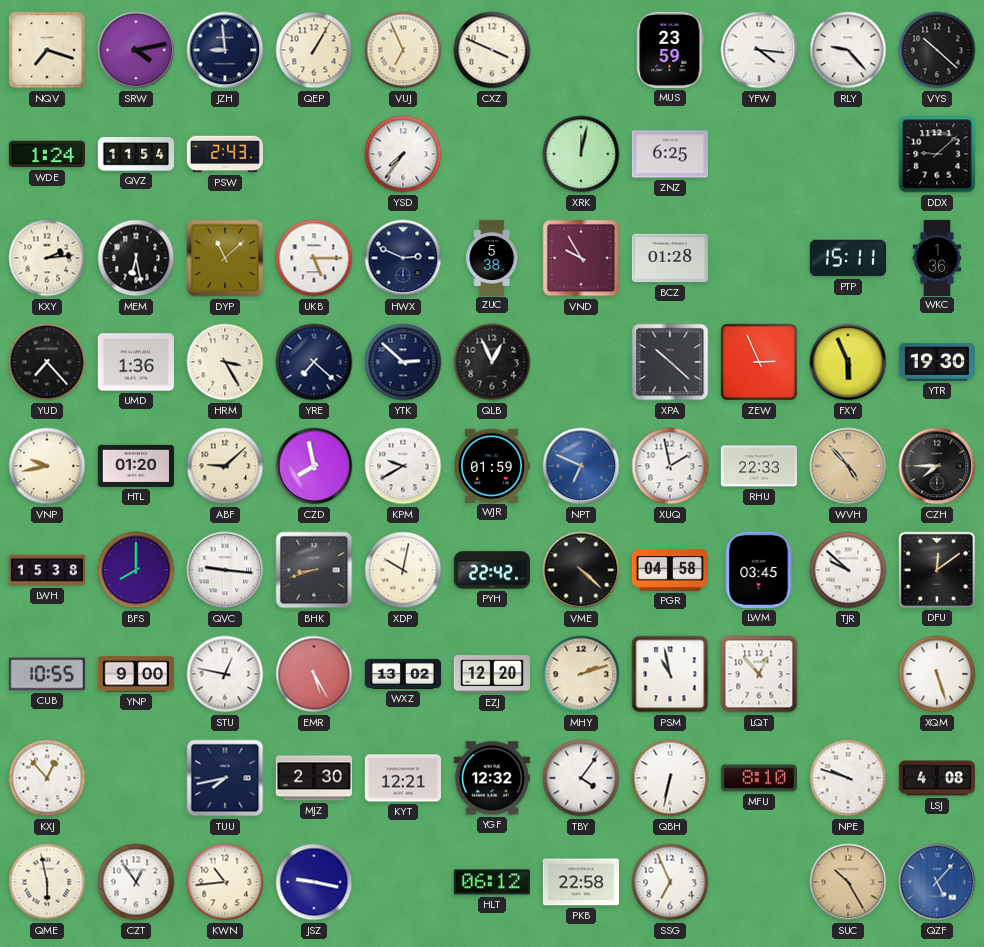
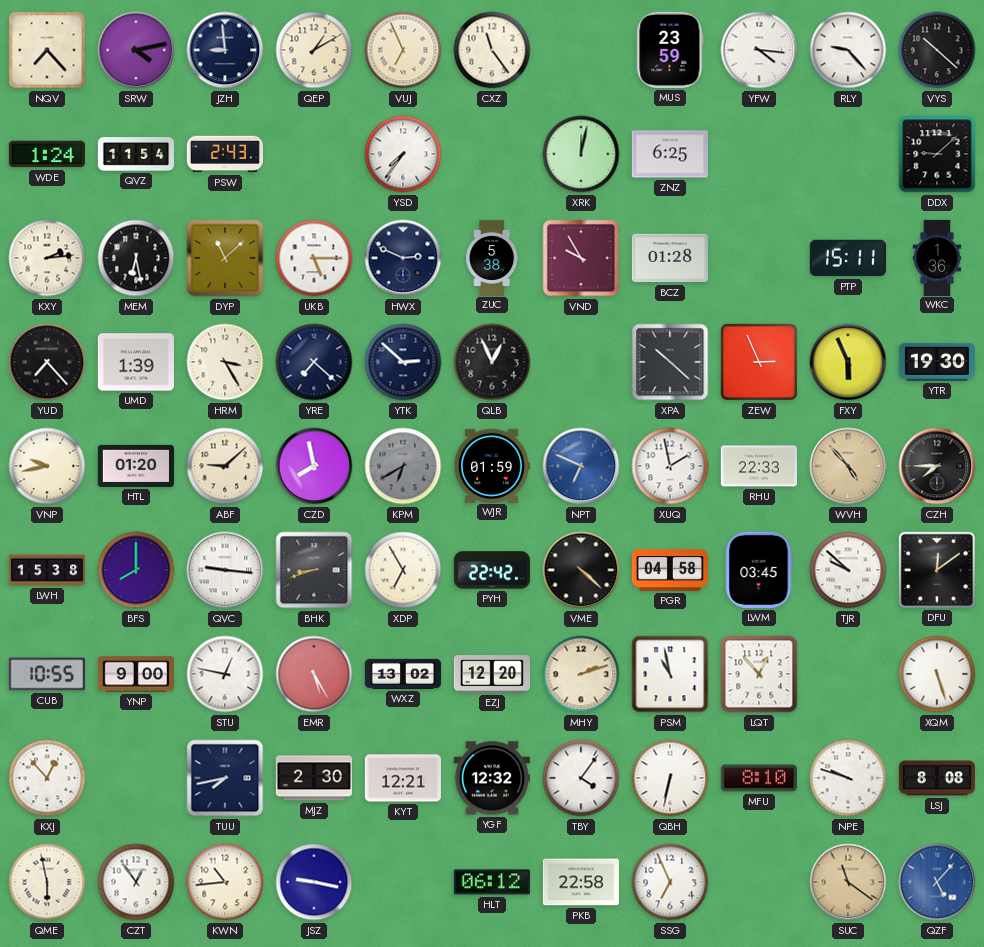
NQV: 7:18 -> 7:23 (47, 50)
QEP: 1:05 -> 1:10 (314, 50)
CXZ: 3:49 -> 11:24 (492, 50)
UMD: 1:36 -> 1:39 (136, 362)
KPM: 9:40 -> 6:40 (403, 466)
KPM dial: white -> grey (403, 466)
XDP: 10:02 -> 6:55 (403, 570)
LSJ: 4:08 -> 8:08 (937, 778)
SUC: 10:25 -> 11:21 (848, 882)
